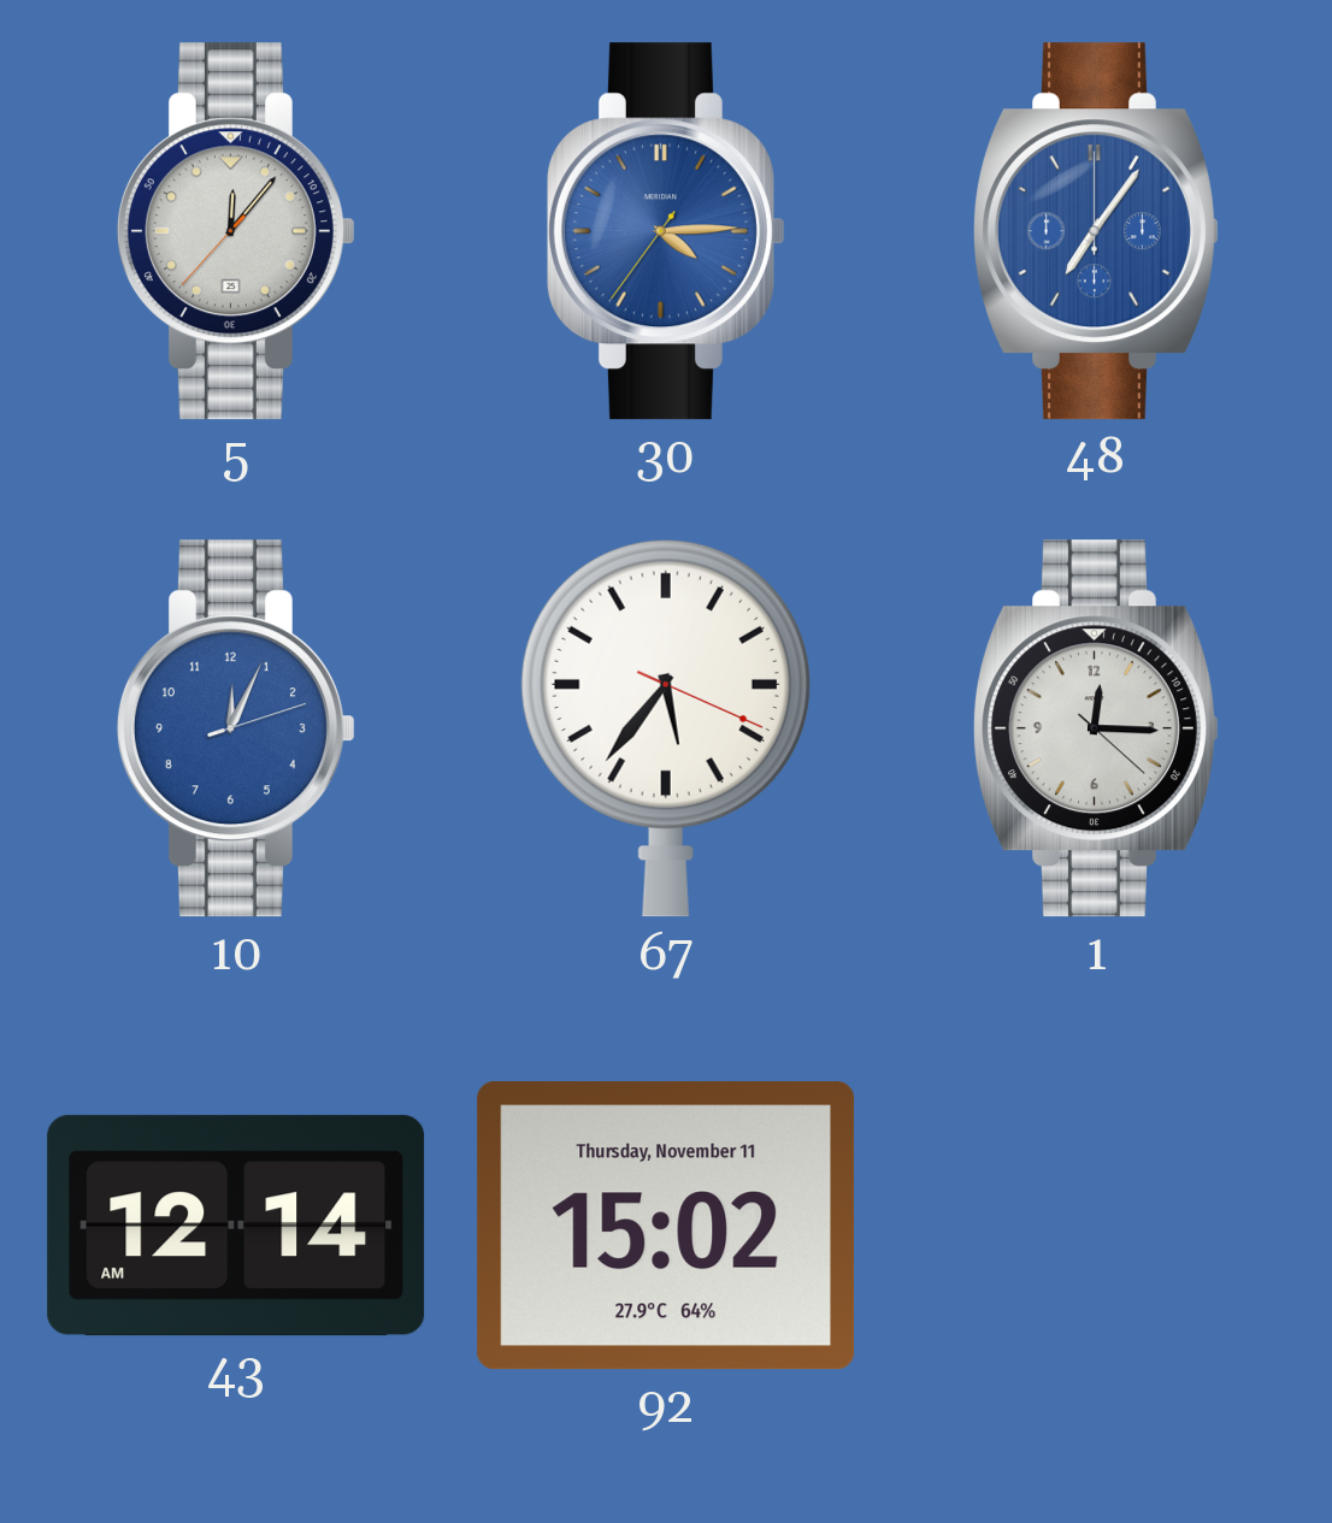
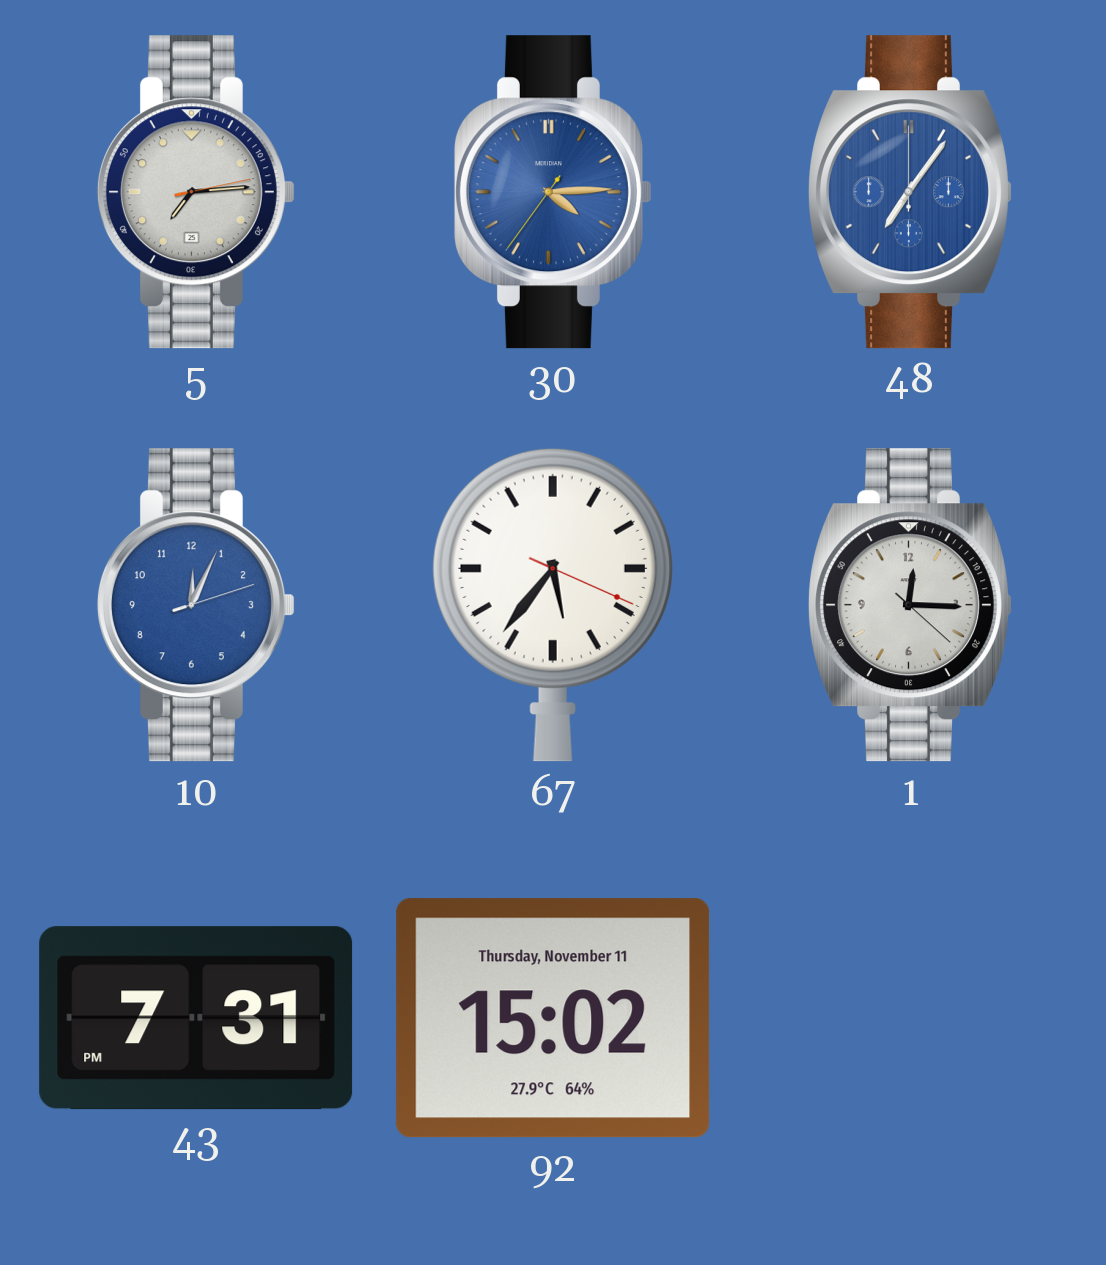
5: 12:06 -> 7:14 (196, 192)
43: 12:14 -> 7:31 (196, 1018)
